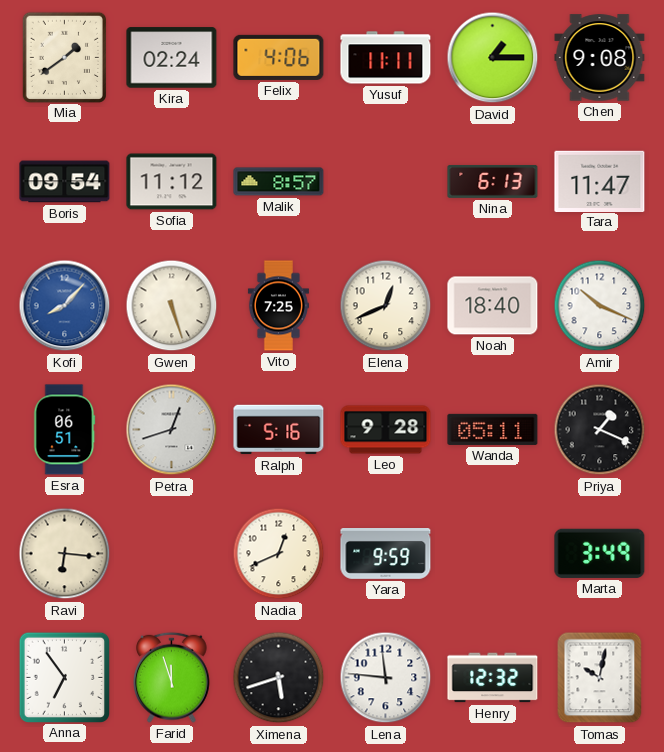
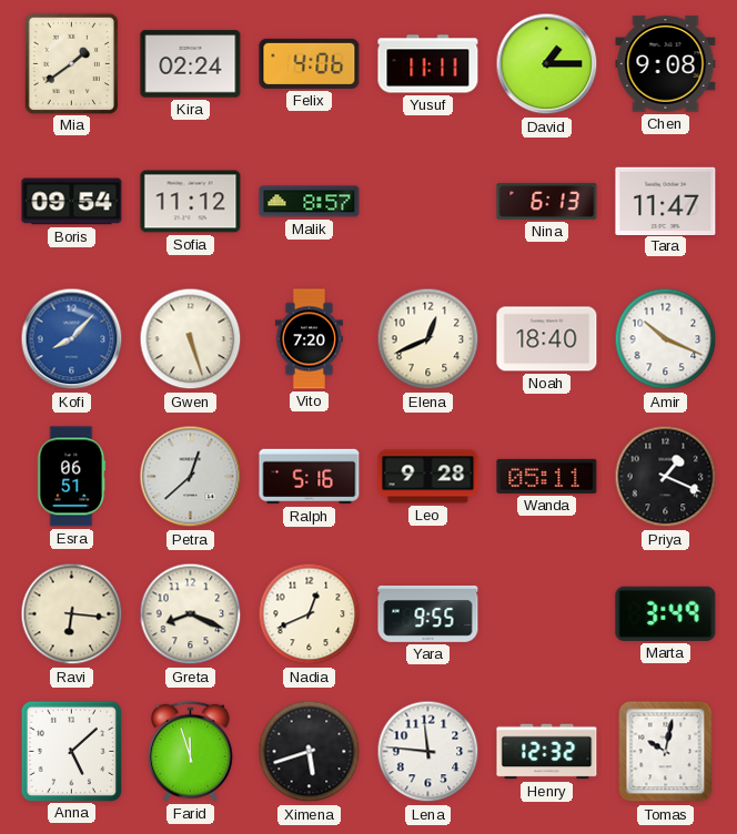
Vito: 7:25 -> 7:20 (309, 339)
Petra: 12:42 -> 12:38 (191, 477)
Greta: none -> 8:19 (191, 614)
Yara: 9:59 -> 9:55 (428, 614)
Anna: 6:54 -> 5:08 (71, 751)
